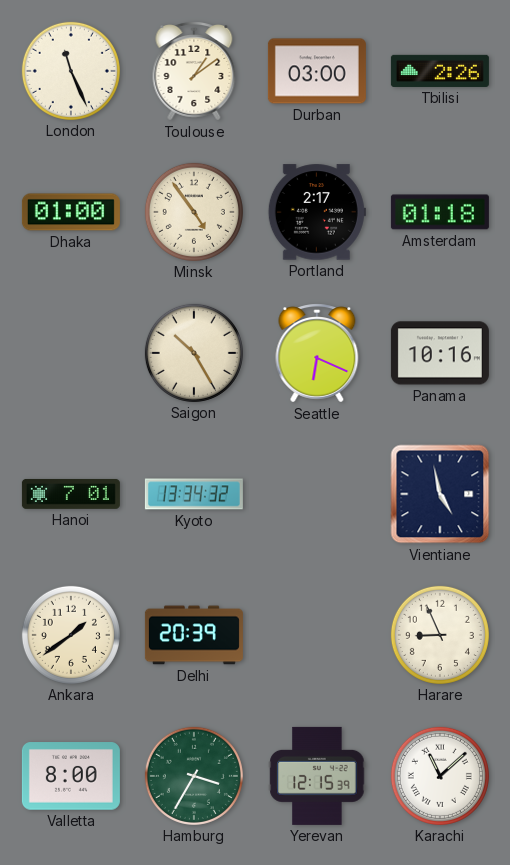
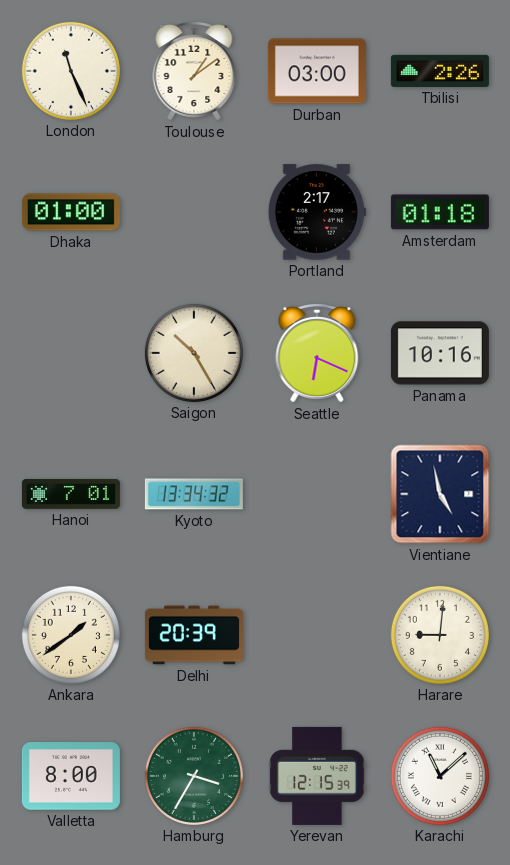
Minsk: 4:54 -> none (194, 212)
Harare: 8:56 -> 9:01 (440, 635)
